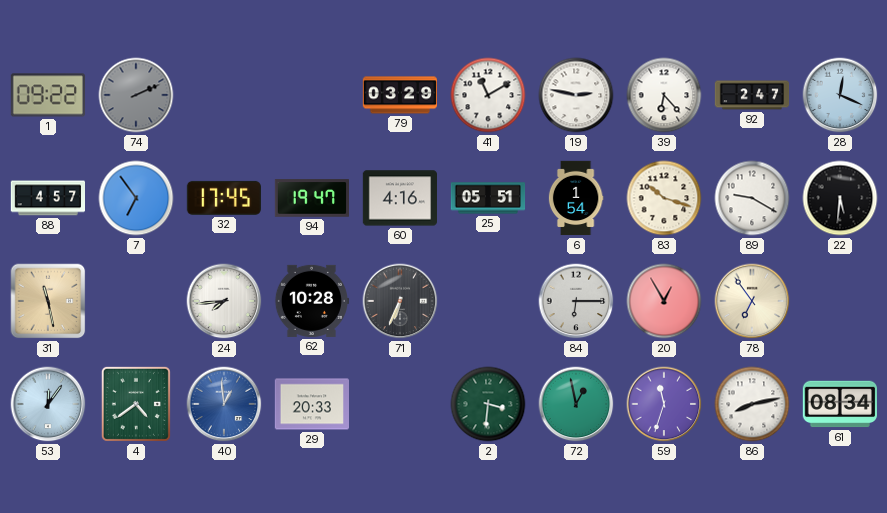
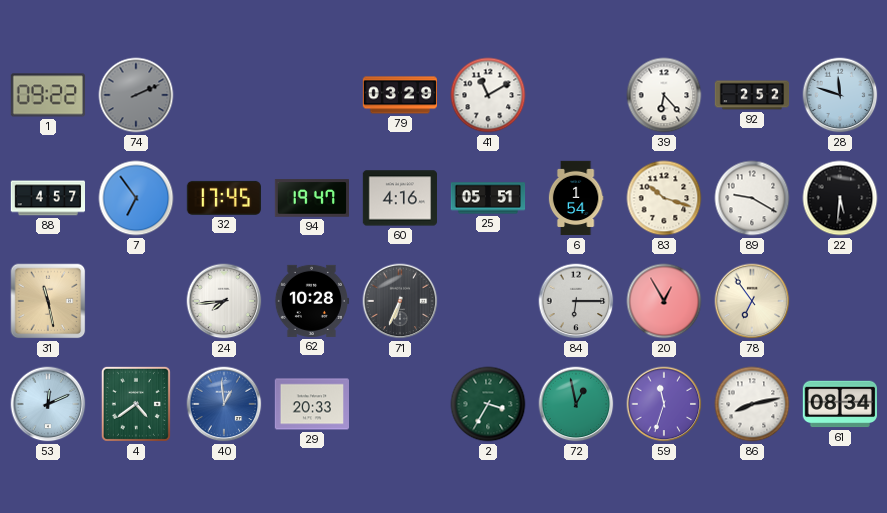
19: 2:47 -> none (576, 95)
92: 2:47 -> 2:52 (752, 95)
28: 12:19 -> 11:48 (840, 95)
53: 12:06 -> 12:11 (48, 404)
2: 3:31 -> 3:35 (488, 404)
